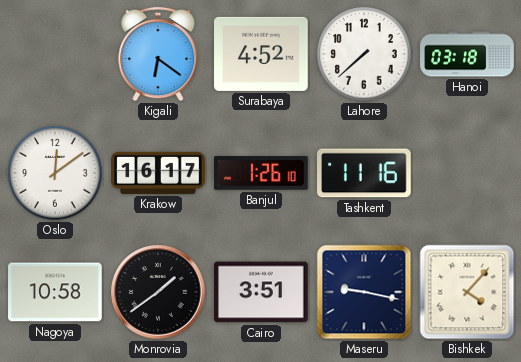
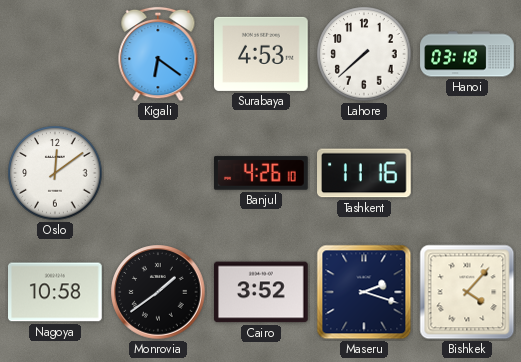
Surabaya: 4:52 -> 4:53 (261, 54)
Krakow: 16:17 -> none (158, 173)
Banjul: 1:26 -> 4:26 (261, 173)
Cairo: 3:51 -> 3:52 (262, 292)
Maseru: 9:17 -> 2:18 (364, 292)
